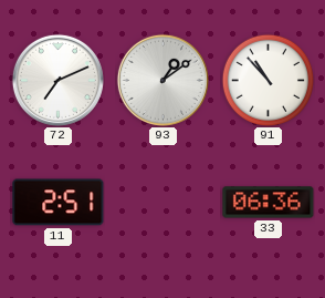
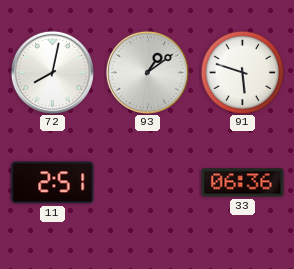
72: 7:11 -> 8:02 (52, 72)
91: 10:53 -> 5:48 (242, 72)
